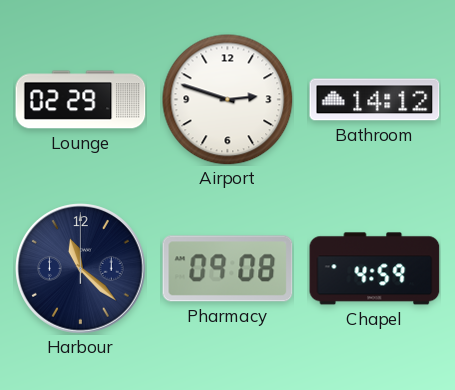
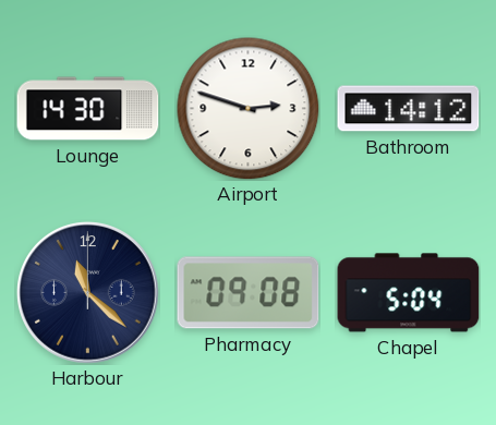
Lounge: 02:29 -> 14:30 (88, 109)
Chapel: 4:59 -> 5:04 (409, 293)
